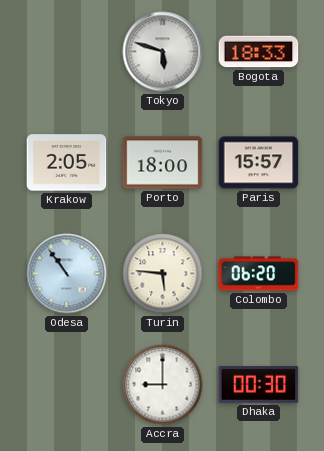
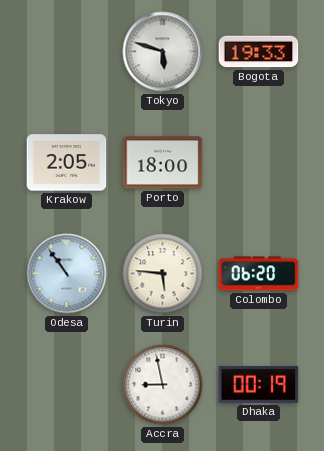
Bogota: 18:33 -> 19:33 (259, 52)
Paris: 15:57 -> none (259, 163)
Accra: 9:00 -> 8:58 (163, 385)
Dhaka: 00:30 -> 00:19 (259, 385)
